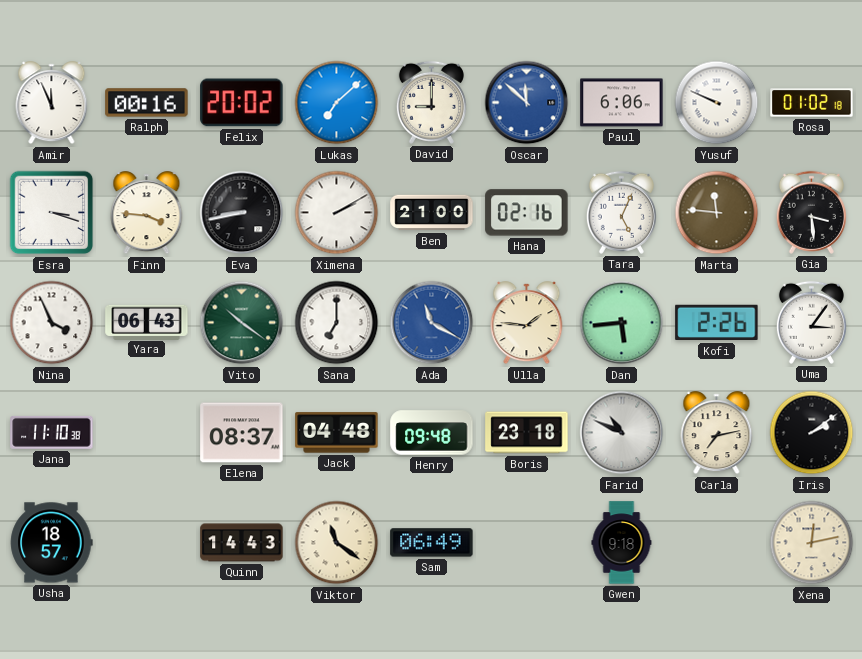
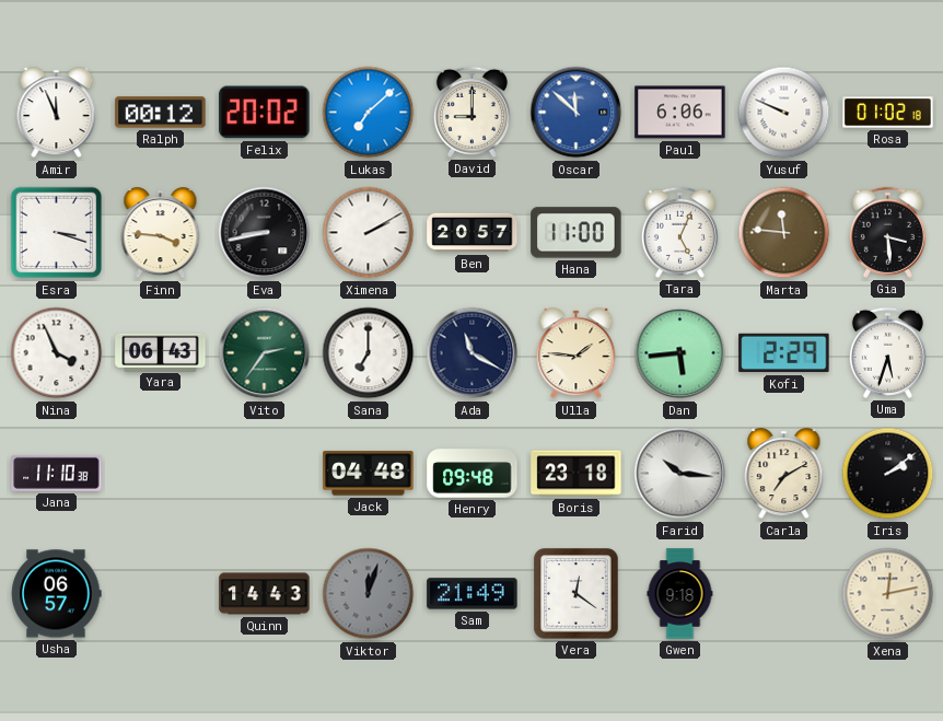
Ralph: 00:16 -> 00:12 (161, 113)
Ben: 21:00 -> 20:57 (473, 233)
Hana: 02:16 -> 11:00 (577, 233)
Vito: 10:21 -> 2:36 (265, 353)
Ada dial: blue -> navy (473, 353)
Kofi: 2:26 -> 2:29 (784, 353)
Uma: 3:06 -> 5:33 (887, 352)
Elena: 08:37 -> none (242, 433)
Farid: 10:49 -> 10:16 (680, 474)
Carla: 7:13 -> 7:10 (784, 474)
Usha: 18:57 -> 06:57 (57, 594)
Viktor: 11:21 -> 12:03 (369, 594)
Viktor dial: cream -> grey (369, 594)
Sam: 06:49 -> 21:49 (473, 594)
Vera: none -> 12:21 (577, 594)
